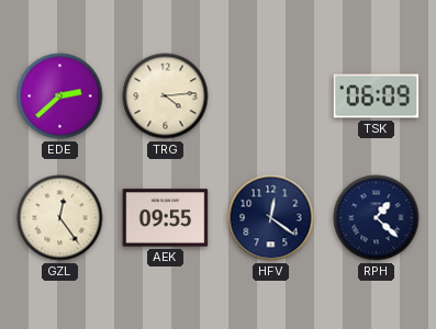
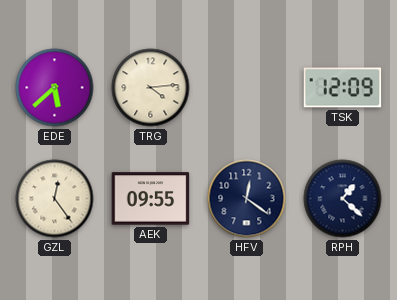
EDE: 2:38 -> 5:38 (55, 88)
TSK: 06:09 -> 12:09 (343, 88)
